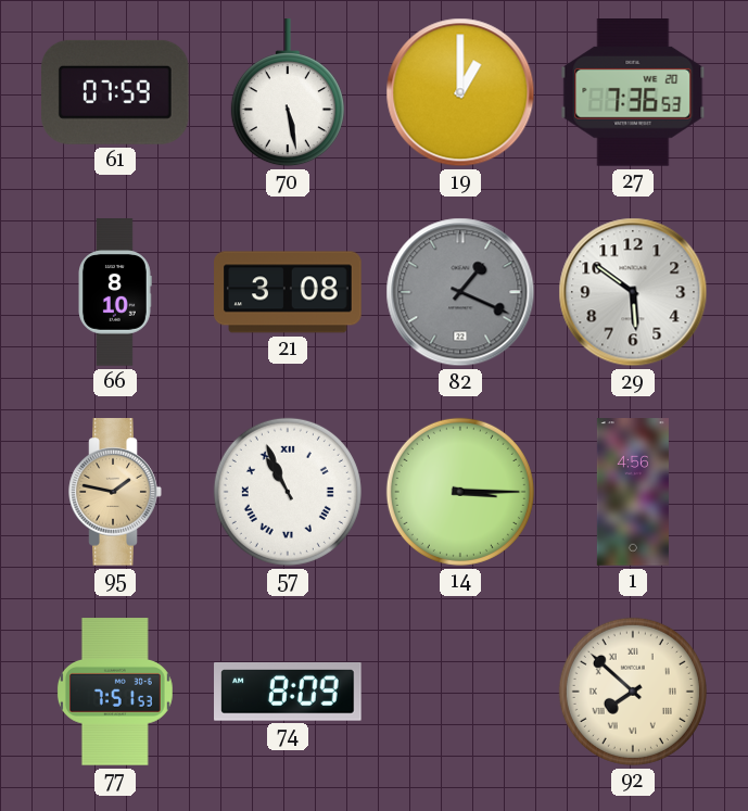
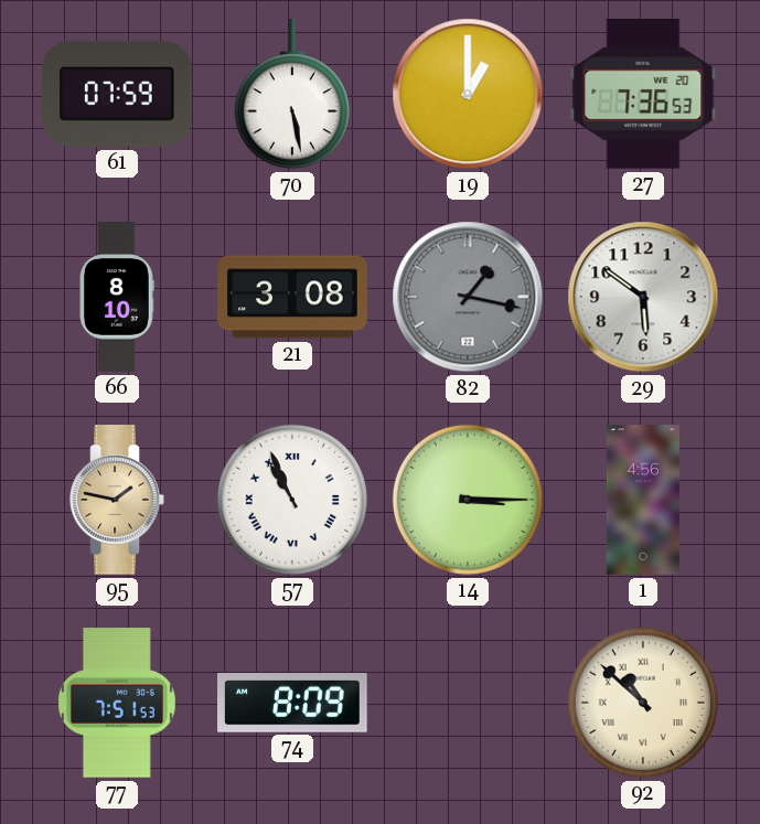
82: 1:19 -> 1:17 (468, 297)
92: 7:52 -> 10:52 (643, 703)
